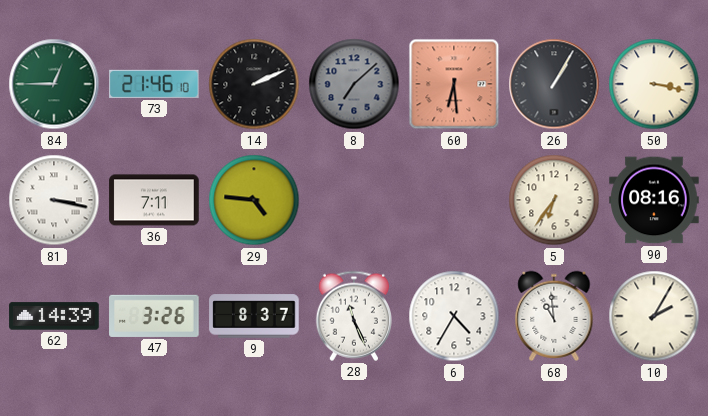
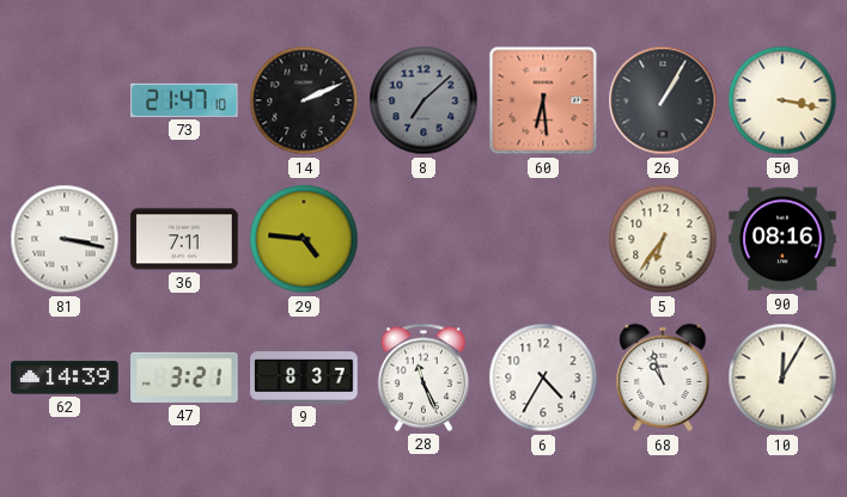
84: 12:45 -> none (54, 84)
73: 21:46 -> 21:47 (184, 100)
47: 3:26 -> 3:21 (184, 378)
68: 10:59 -> 10:57 (663, 378)
10: 2:05 -> 12:05 (782, 378)
